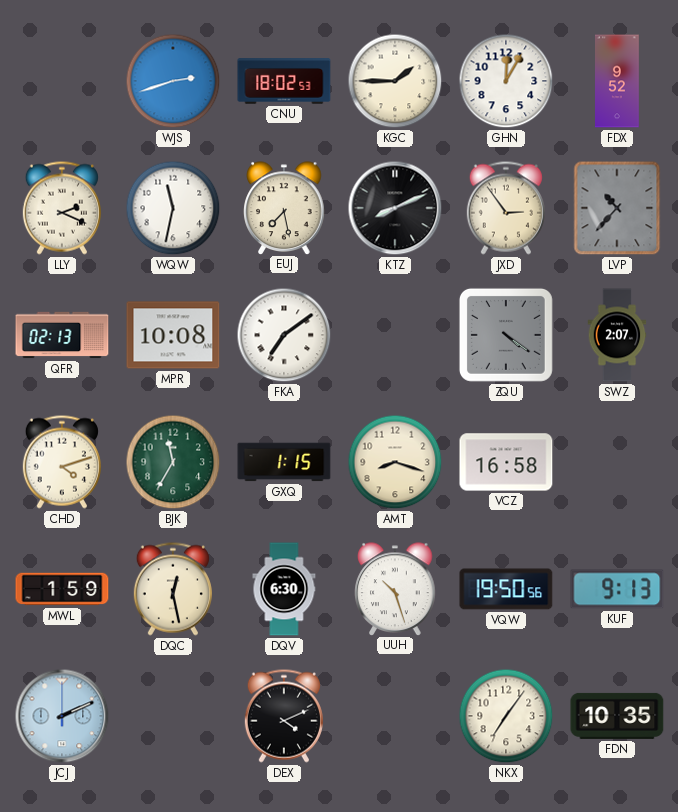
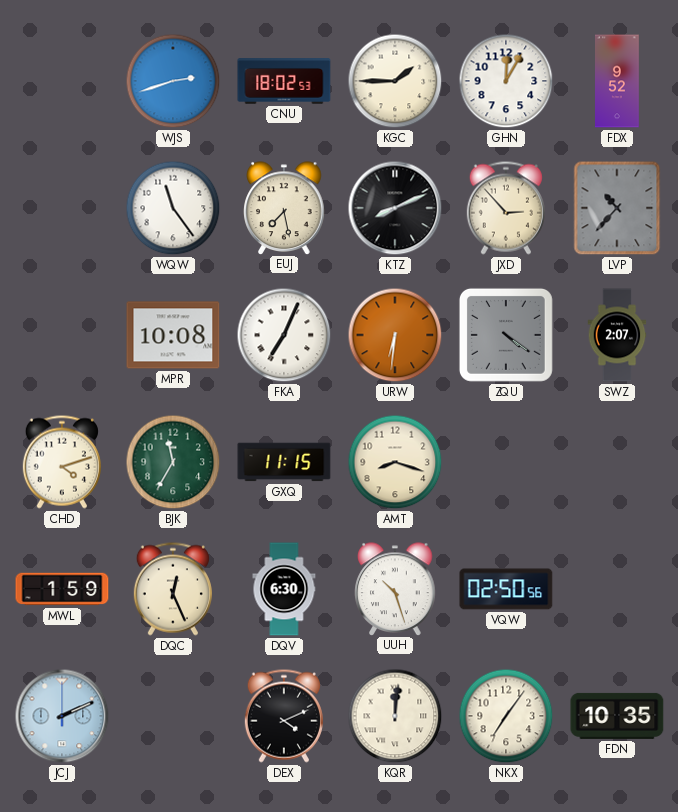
LLY: 2:19 -> none (62, 208)
WQW: 11:32 -> 11:24 (173, 208)
JXD: 2:54 -> 2:53 (506, 208)
QFR: 02:13 -> none (62, 335)
FKA: 7:09 -> 7:04 (284, 335)
URW: none -> 6:31 (395, 335)
GXQ: 1:15 -> 11:15 (284, 462)
VCZ: 16:58 -> none (506, 462)
DQC: 12:28 -> 12:26 (173, 589)
VQW: 19:50 -> 02:50 (506, 589)
KUF: 9:13 -> none (617, 589)
KQR: none -> 12:01 (395, 716)
